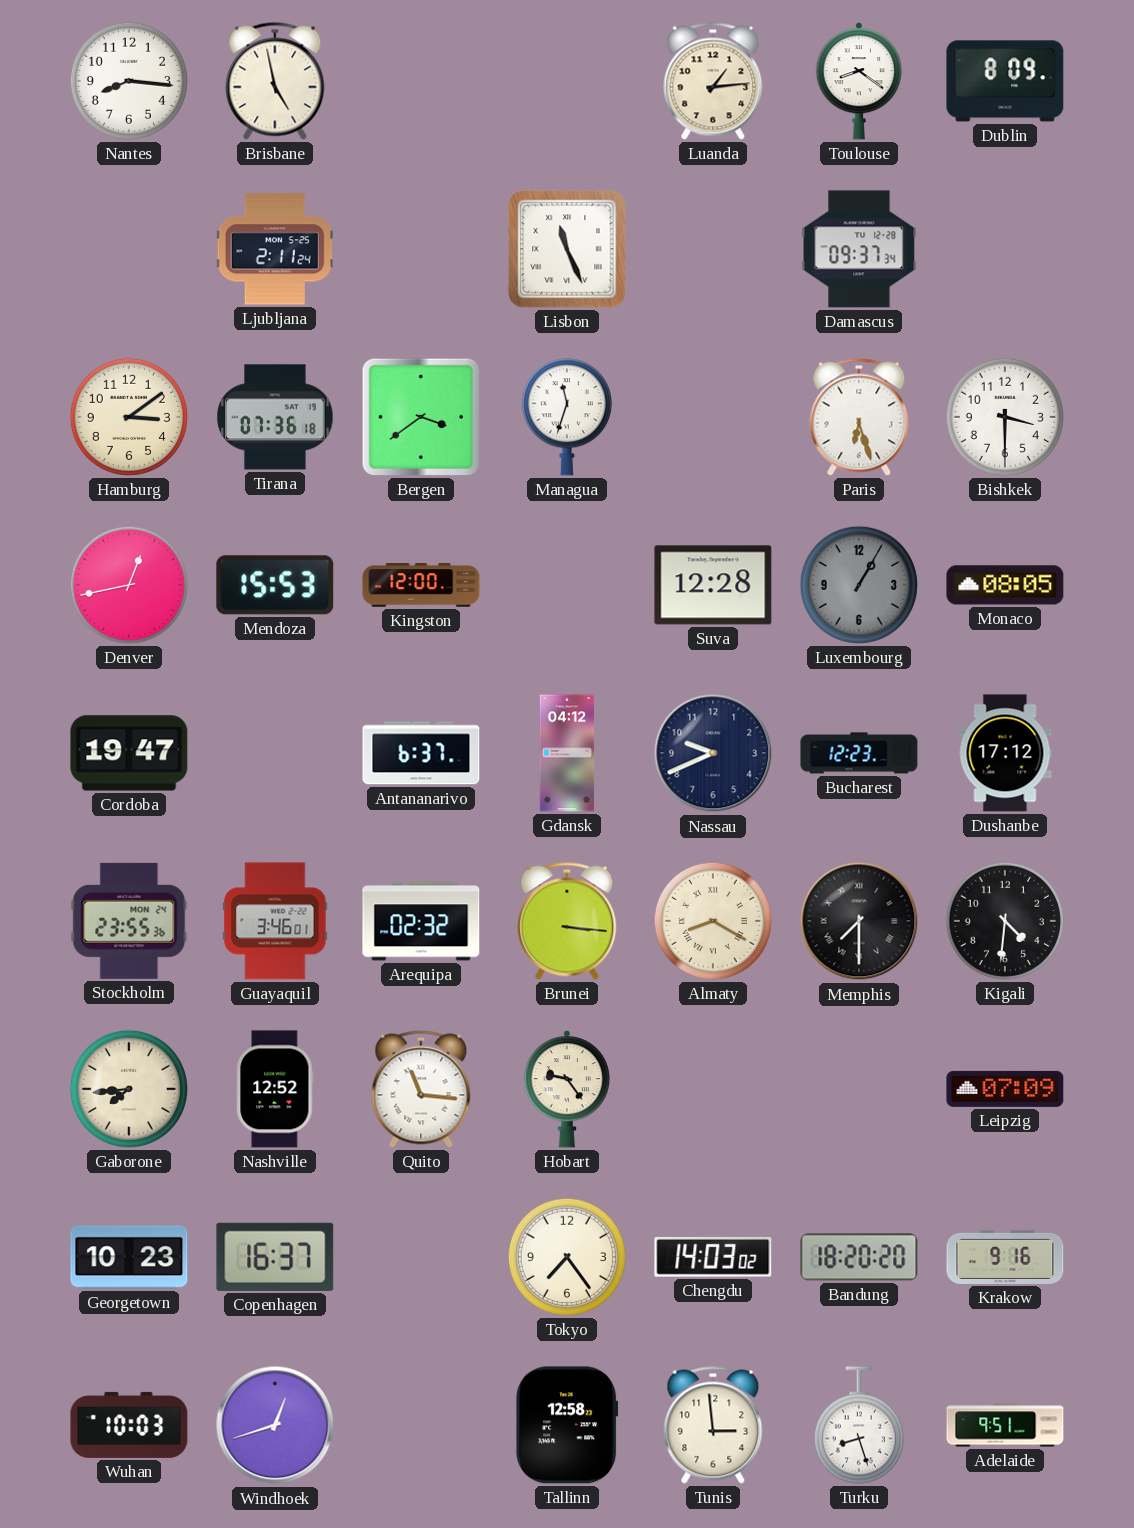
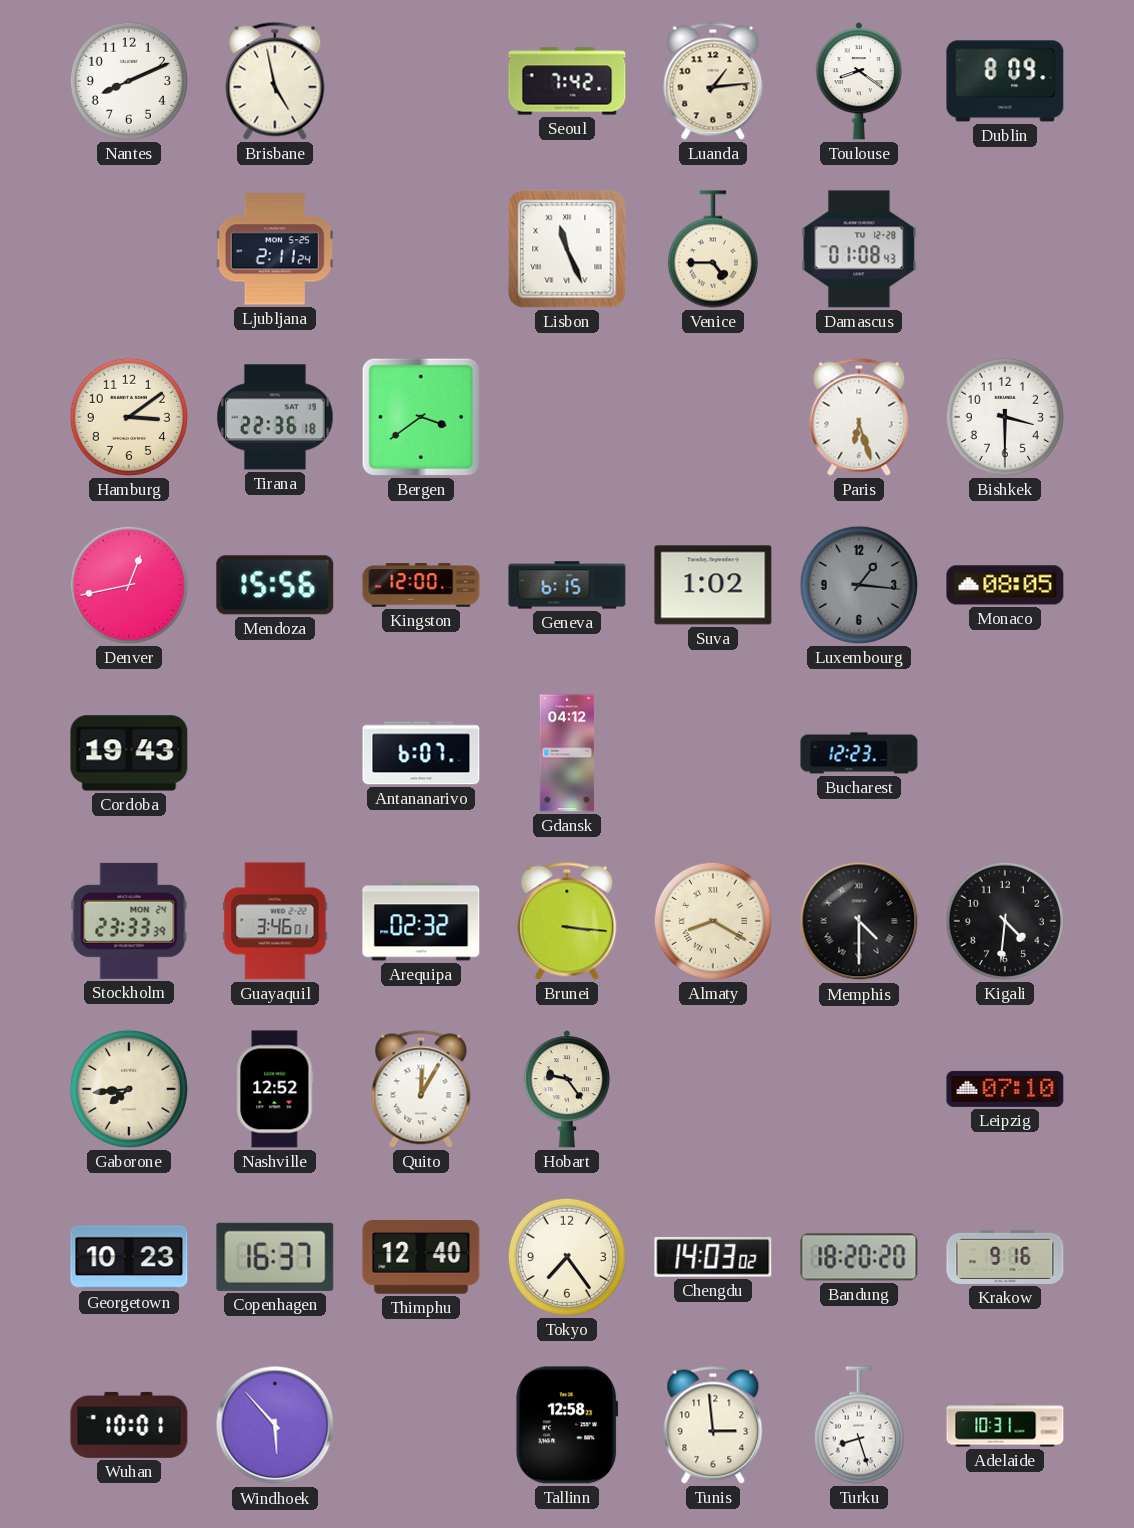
Nantes: 8:16 -> 8:11 (129, 81)
Seoul: none -> 7:42 (567, 81)
Venice: none -> 4:45 (713, 249)
Damascus: 09:37 -> 01:08 (859, 249)
Tirana: 07:36 -> 22:36 (275, 417)
Managua: 11:33 -> none (567, 417)
Mendoza: 15:53 -> 15:56 (275, 585)
Geneva: none -> 6:15 (567, 585)
Suva: 12:28 -> 1:02 (713, 585)
Luxembourg: 1:05 -> 1:16 (859, 585)
Cordoba: 19:47 -> 19:43 (129, 753)
Antananarivo: 6:37 -> 6:07 (421, 753)
Nassau: 9:41 -> none (713, 753)
Dushanbe: 17:12 -> none (1005, 753)
Stockholm: 23:55 -> 23:33 (129, 921)
Memphis: 7:30 -> 4:30 (859, 921)
Quito: 11:16 -> 12:05 (421, 1089)
Leipzig: 07:09 -> 07:10 (1005, 1089)
Thimphu: none -> 12:40 (421, 1258)
Wuhan: 10:03 -> 10:01 (129, 1425)
Windhoek: 12:42 -> 5:53 (275, 1425)
Adelaide: 9:51 -> 10:31 (1005, 1425)
